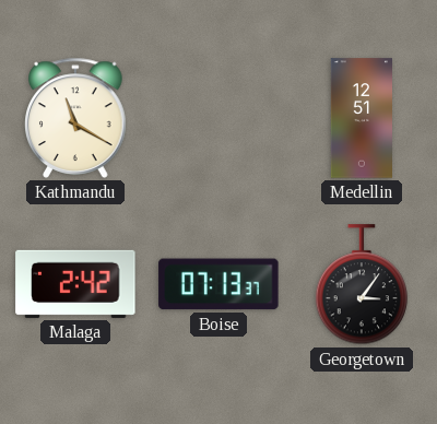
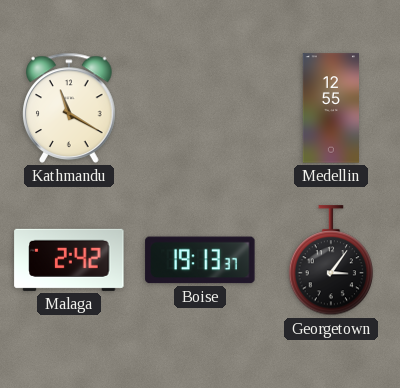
Medellin: 12:51 -> 12:55 (330, 108)
Boise: 07:13 -> 19:13 (200, 260)
